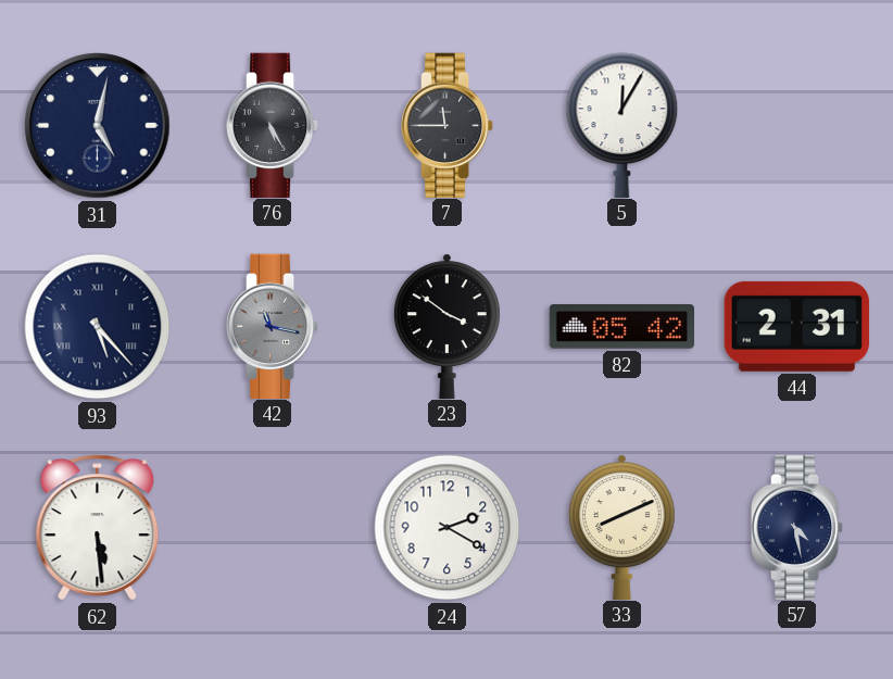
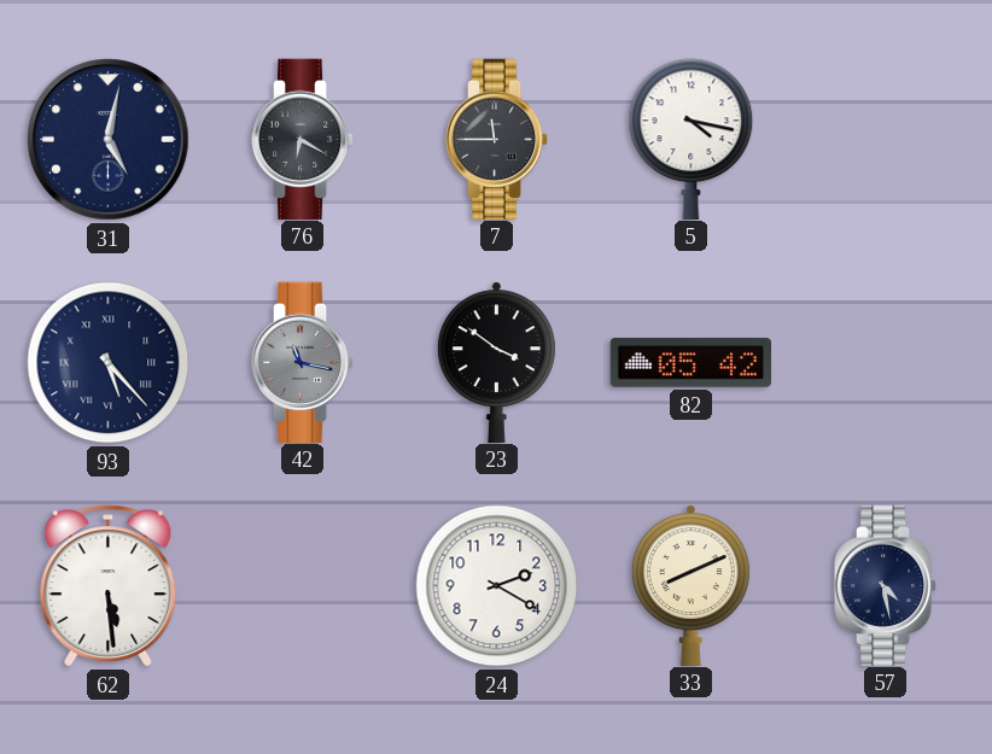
76: 5:25 -> 6:20 (303, 139)
5: 12:05 -> 4:17 (692, 139)
44: 2:31 -> none (796, 326)
